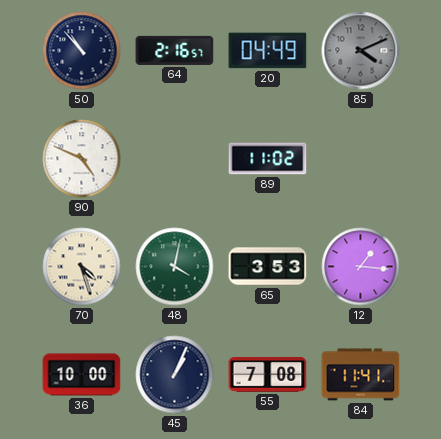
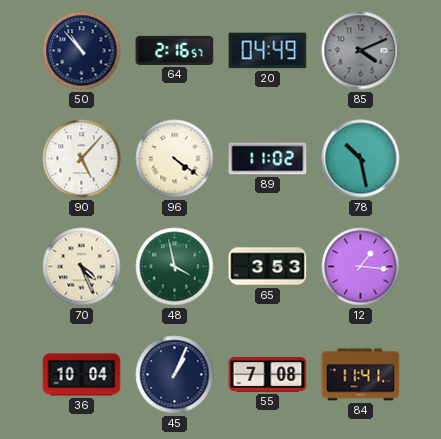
90: 4:49 -> 5:07 (82, 159)
96: none -> 4:21 (175, 159)
78: none -> 10:28 (361, 159)
70: 4:27 -> 4:26 (82, 267)
48: 4:02 -> 3:58 (175, 267)
36: 10:00 -> 10:04 (82, 375)
